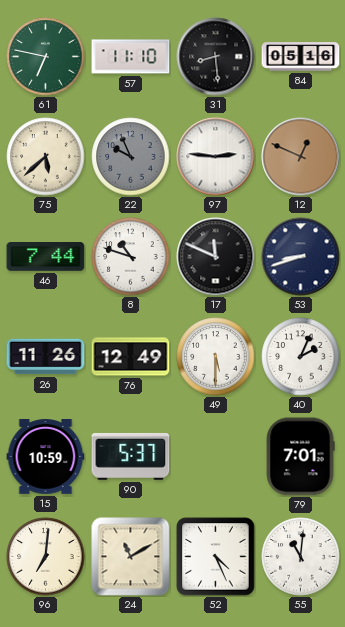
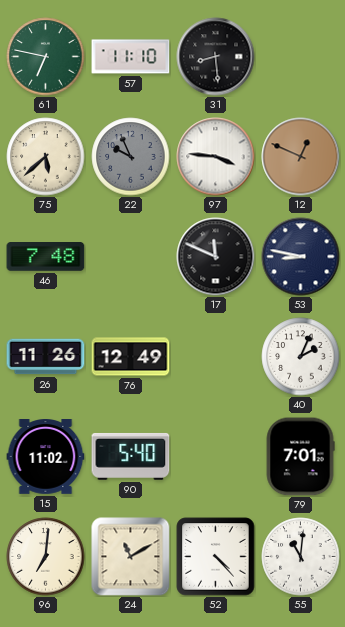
84: 05:16 -> none (301, 57)
97: 2:46 -> 3:46 (216, 157)
46: 7:44 -> 7:48 (46, 257)
8: 10:48 -> none (131, 257)
53: 8:42 -> 8:47 (301, 257)
49: 5:30 -> none (216, 357)
15: 10:59 -> 11:02 (46, 457)
90: 5:37 -> 5:40 (131, 456)
52: 4:26 -> 4:23 (216, 557)
